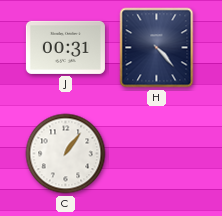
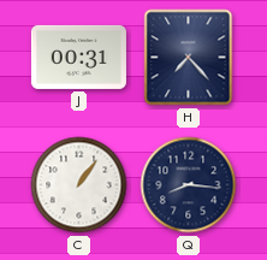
H: 4:23 -> 7:23 (189, 58)
Q: none -> 8:16 (189, 185)
